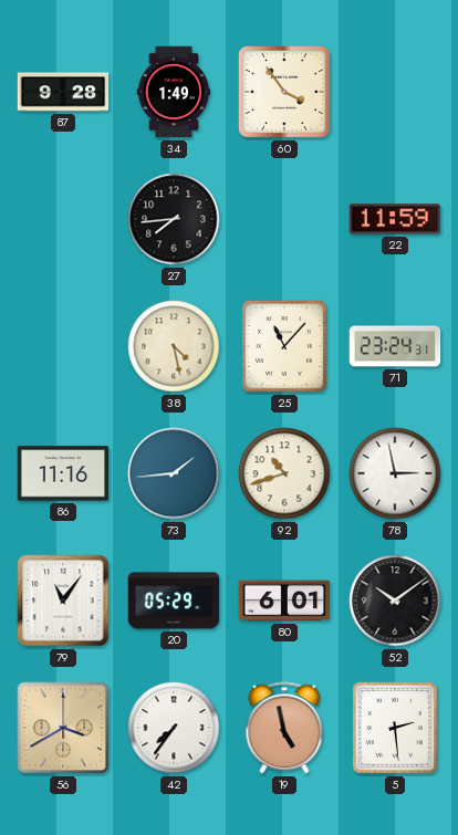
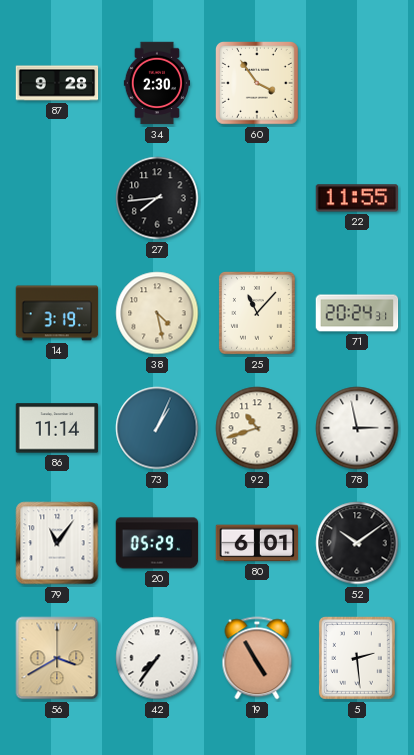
34: 1:49 -> 2:30 (156, 83)
22: 11:59 -> 11:55 (357, 198)
14: none -> 3:19 (57, 313)
71: 23:24 -> 20:24 (357, 313)
86: 11:16 -> 11:14 (57, 428)
73: 1:44 -> 1:04 (157, 428)
19: 4:58 -> 4:55 (257, 658)
